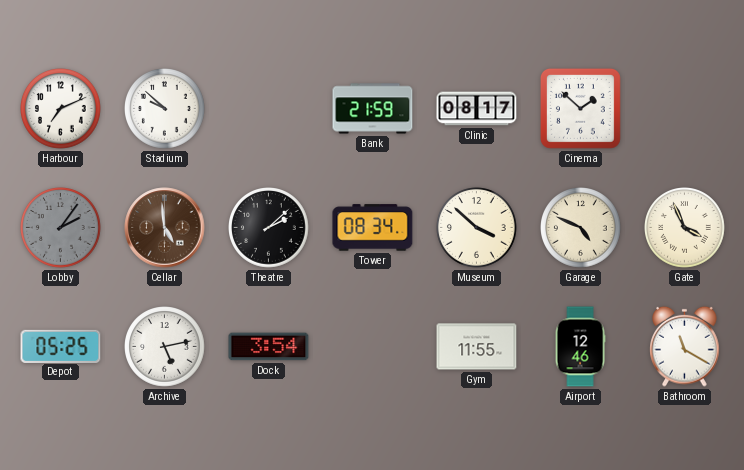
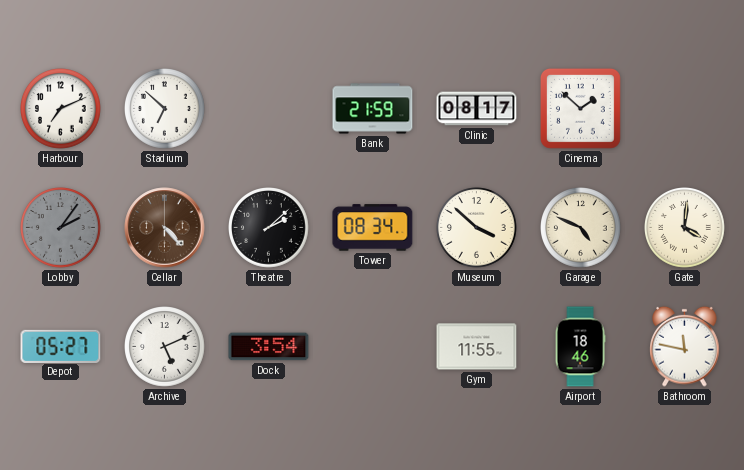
Stadium: 9:52 -> 6:52 (165, 109)
Cellar: 4:59 -> 4:23 (165, 228)
Gate: 3:56 -> 4:01 (685, 228)
Depot: 05:25 -> 05:27 (61, 346)
Archive: 5:13 -> 5:11 (165, 347)
Airport: 12:46 -> 18:46 (580, 347)
Bathroom: 11:20 -> 11:47 (685, 346)
